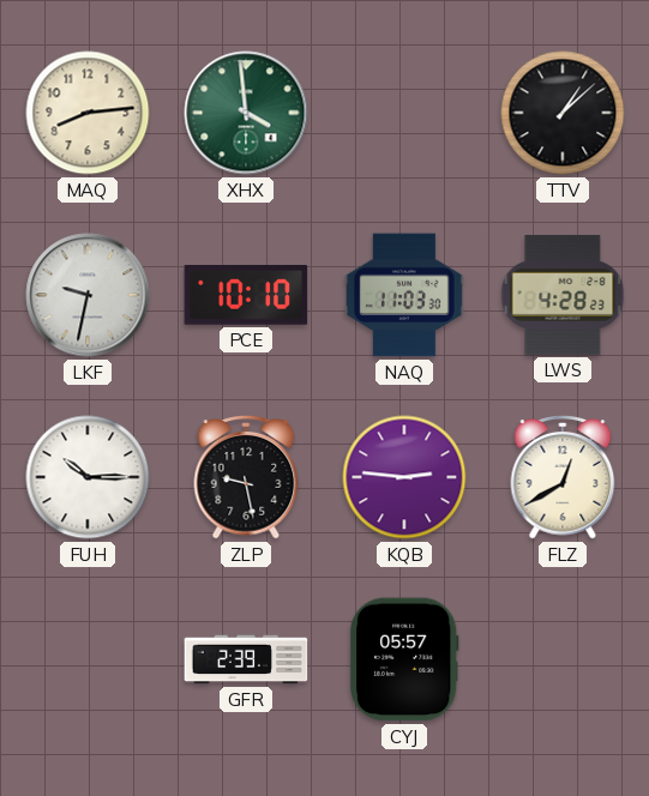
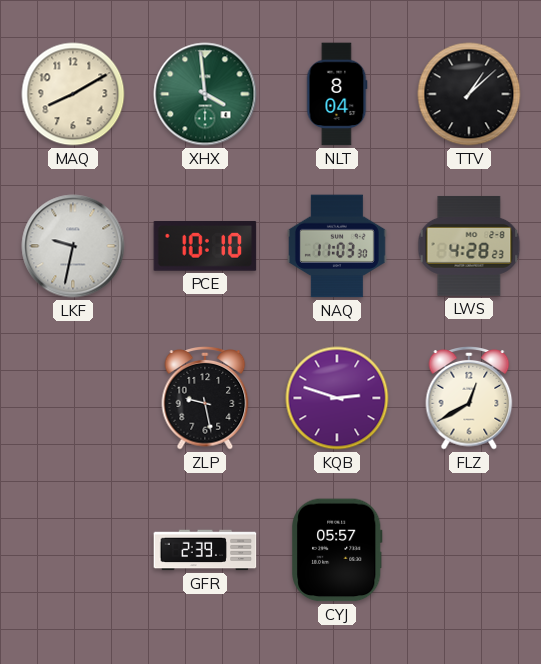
MAQ: 8:14 -> 8:10 (73, 94)
NLT: none -> 8:04 (337, 94)
FUH: 10:15 -> none (88, 477)
KQB: 2:46 -> 2:48 (337, 398)
